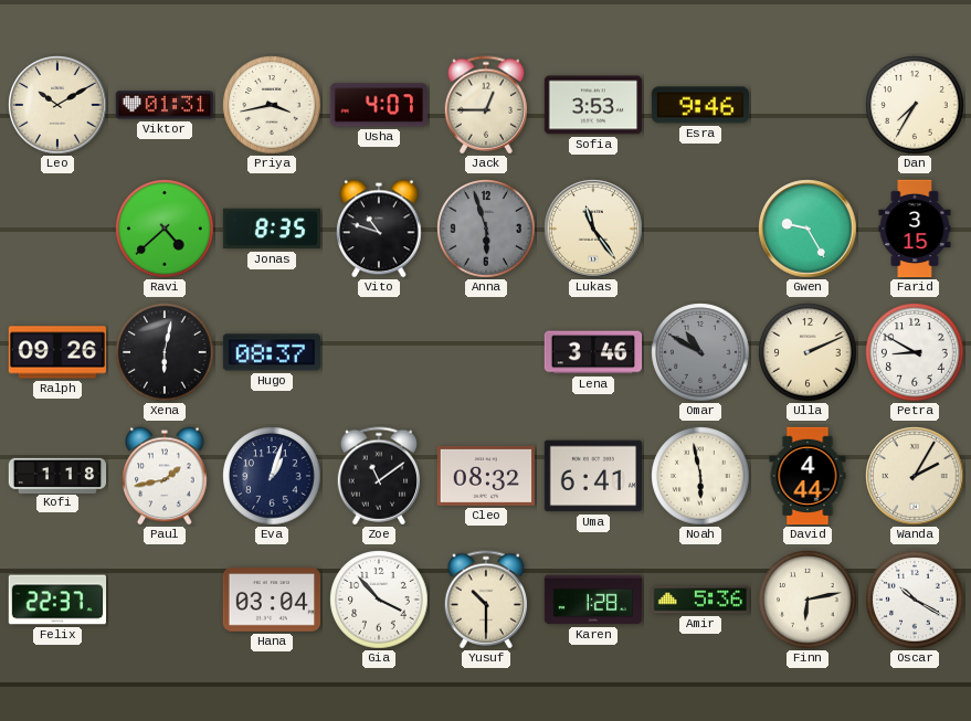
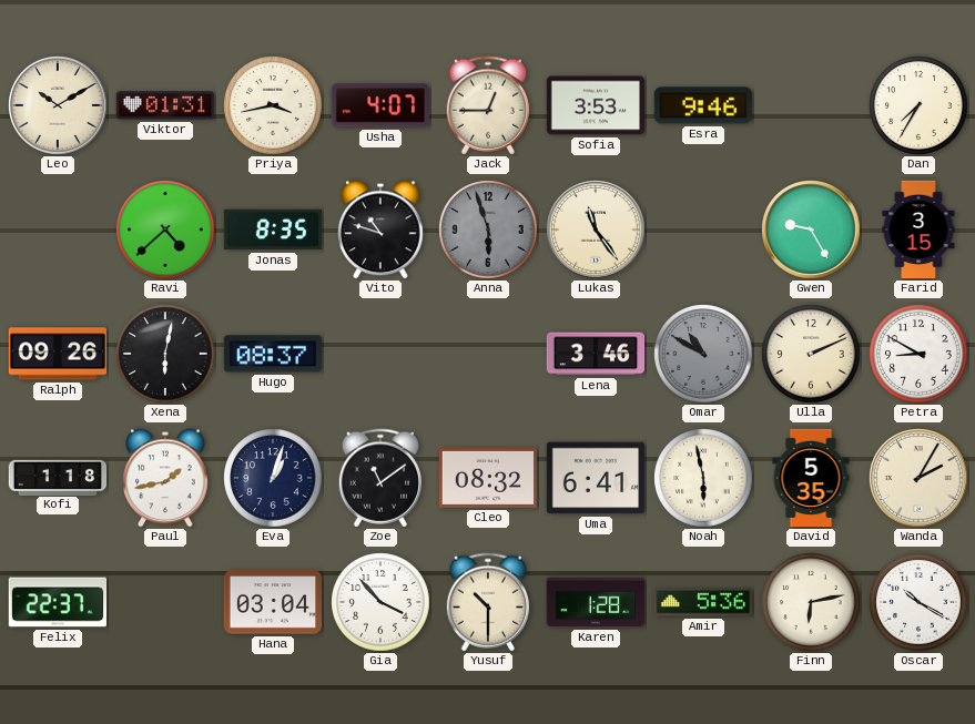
David: 4:44 -> 5:35 (811, 478)
